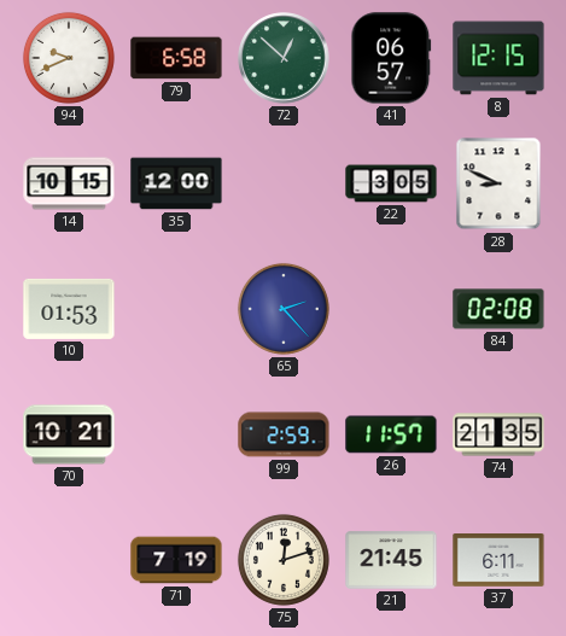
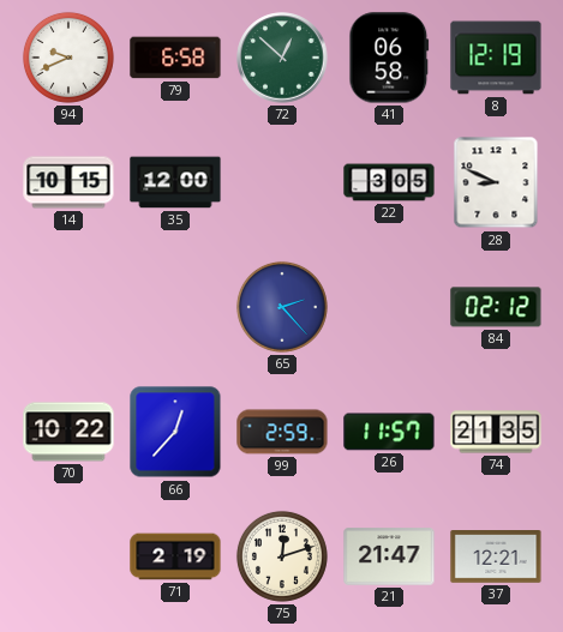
41: 06:57 -> 06:58 (389, 58)
8: 12:15 -> 12:19 (496, 58)
10: 01:53 -> none (69, 309)
84: 02:08 -> 02:12 (496, 307)
70: 10:21 -> 10:22 (68, 432)
66: none -> 12:37 (175, 432)
71: 7:19 -> 2:19 (175, 556)
21: 21:45 -> 21:47 (389, 556)
37: 6:11 -> 12:21 (496, 558)
